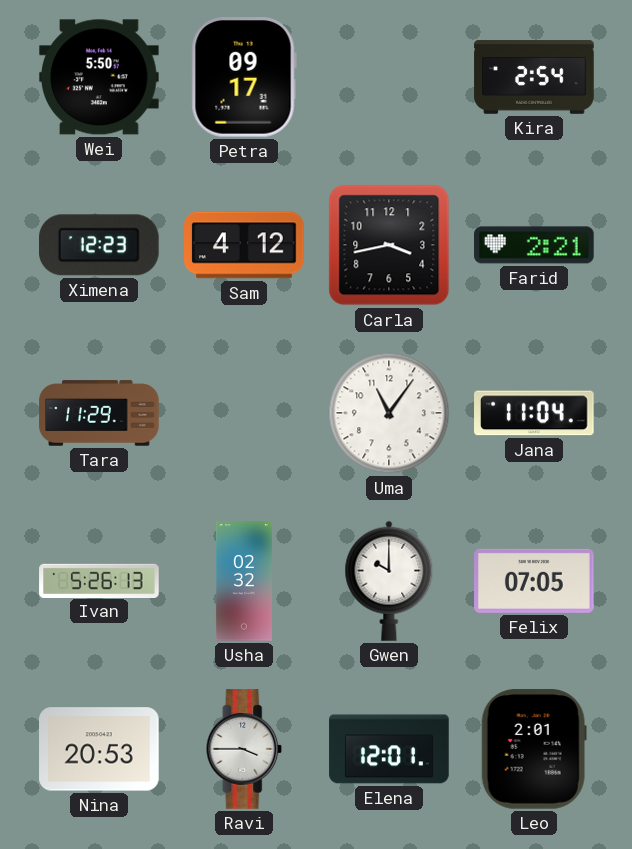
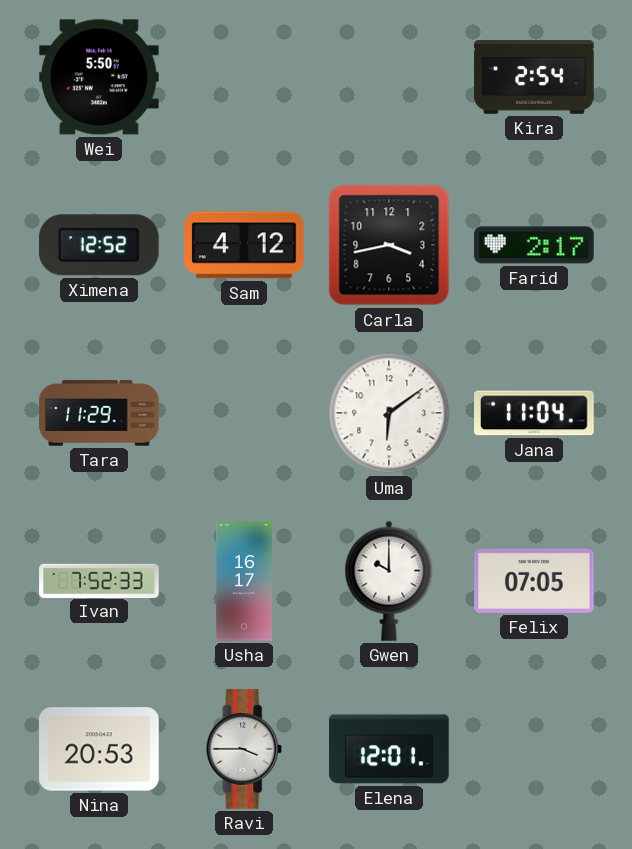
Petra: 09:17 -> none (244, 78)
Ximena: 12:23 -> 12:52 (100, 245)
Farid: 2:21 -> 2:17 (534, 245)
Uma: 11:06 -> 6:09 (389, 413)
Ivan: 5:26 -> 7:52 (99, 580)
Usha: 02:32 -> 16:17 (244, 581)
Leo: 2:01 -> none (534, 749)
